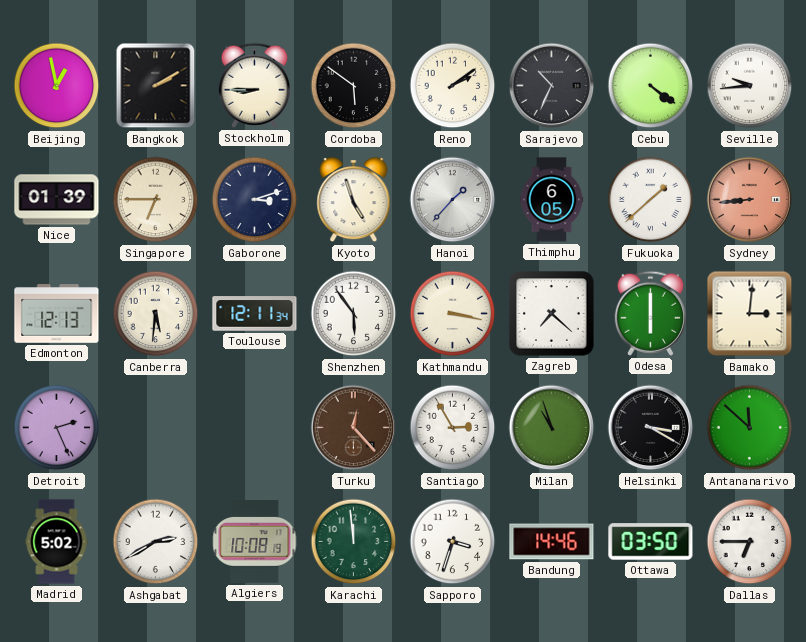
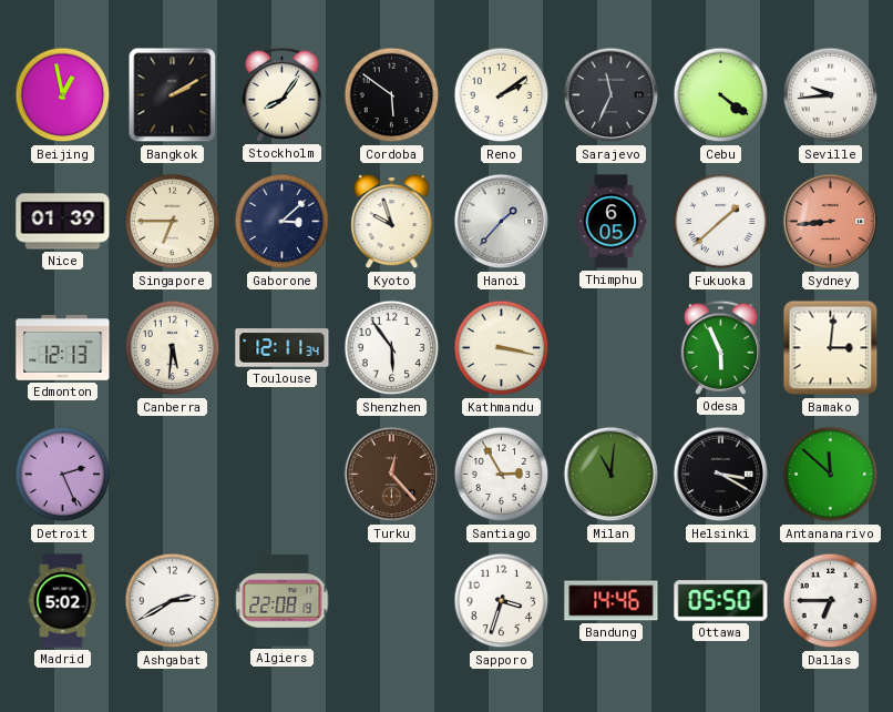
Stockholm: 8:45 -> 8:06 (281, 94)
Sarajevo: 10:34 -> 11:34 (612, 95)
Gaborone: 3:12 -> 3:08 (283, 222)
Kyoto: 4:57 -> 9:57 (392, 222)
Zagreb: 7:22 -> none (552, 314)
Odesa: 6:00 -> 5:56 (720, 347)
Milan: 10:57 -> 11:01 (612, 475)
Algiers: 10:08 -> 22:08 (283, 601)
Karachi: 11:59 -> none (354, 542)
Ottawa: 03:50 -> 05:50 (721, 601)
